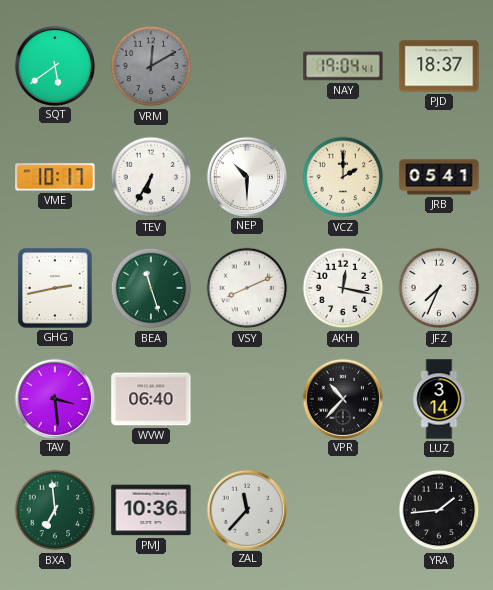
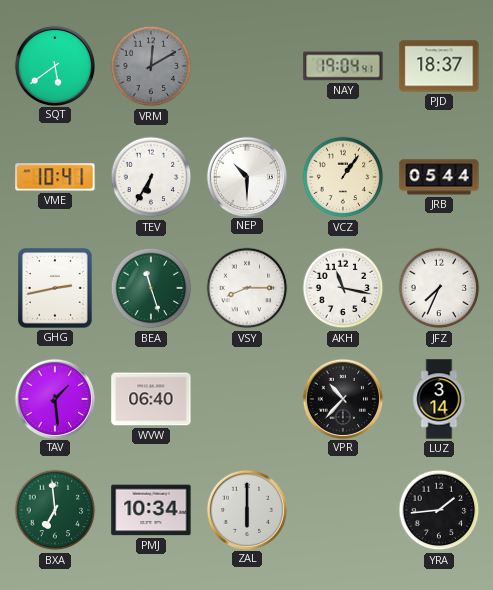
VME: 10:17 -> 10:41 (55, 177)
VCZ: 2:00 -> 1:06 (343, 177)
JRB: 05:41 -> 05:44 (439, 177)
VSY: 8:11 -> 8:15 (247, 288)
AKH: 12:17 -> 11:17 (343, 288)
TAV: 3:29 -> 1:29 (54, 398)
PMJ: 10:36 -> 10:34 (151, 510)
ZAL: 11:37 -> 6:00 (246, 509)
